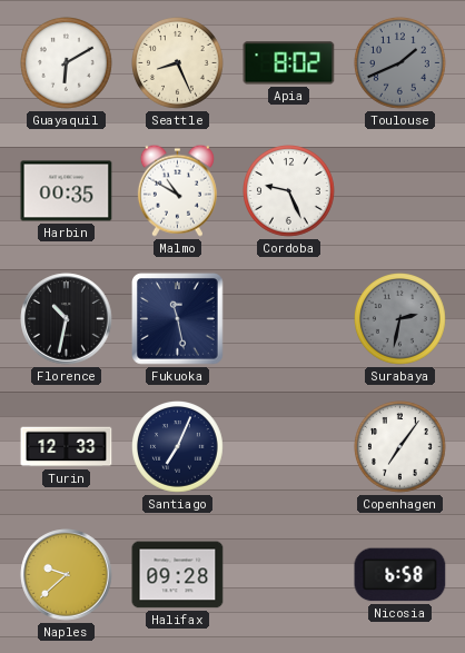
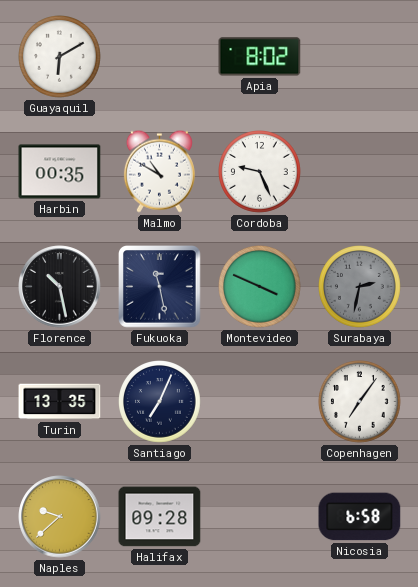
Seattle: 8:26 -> none (178, 63)
Toulouse: 1:41 -> none (400, 63)
Florence: 10:32 -> 10:28 (60, 287)
Montevideo: none -> 3:49 (260, 287)
Turin: 12:33 -> 13:35 (60, 402)
